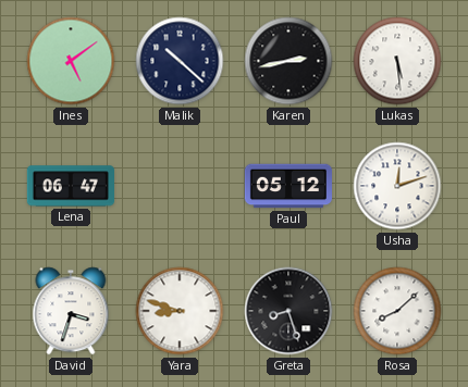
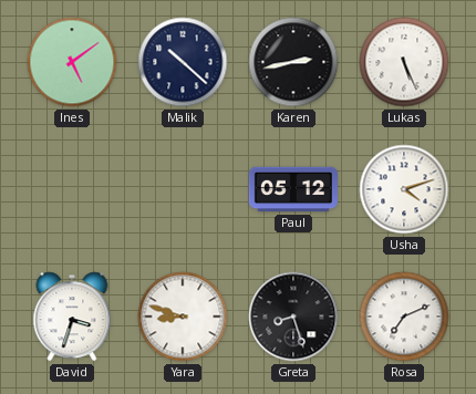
Lukas: 5:29 -> 5:26 (404, 62)
Lena: 06:47 -> none (71, 186)
Usha: 12:12 -> 4:12 (404, 189)
Rosa: 8:08 -> 7:11 (404, 317)
